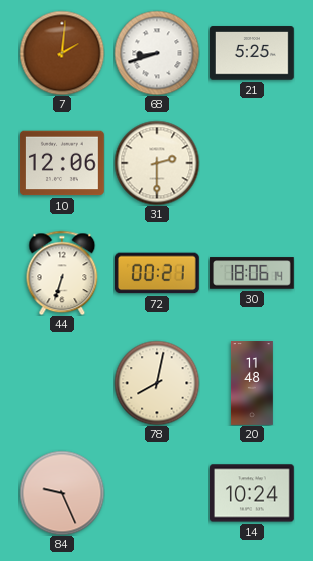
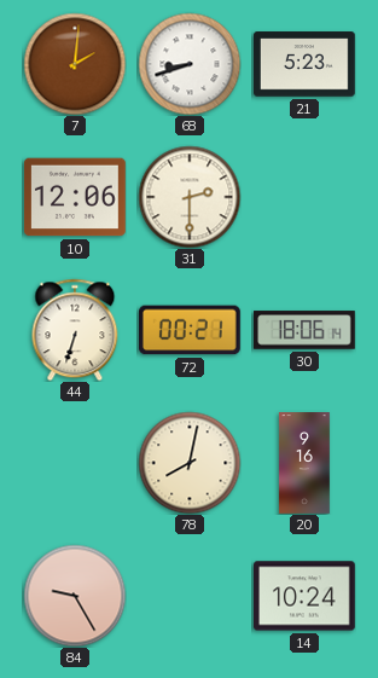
21: 5:25 -> 5:23 (306, 64)
20: 11:48 -> 9:16 (304, 463)
84: 9:26 -> 9:25 (75, 596)
